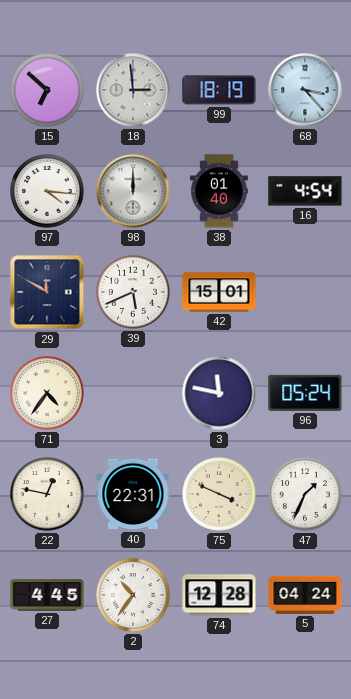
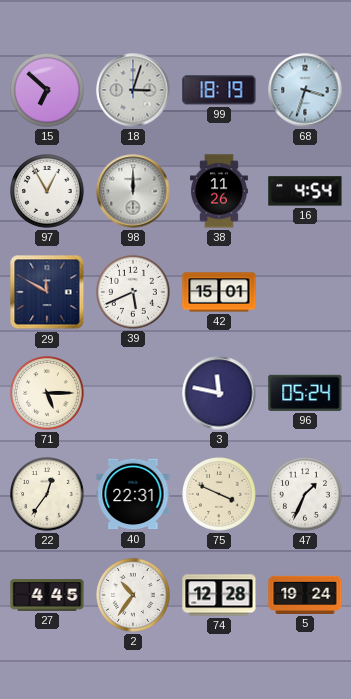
18: 2:59 -> 3:03 (133, 90)
68: 3:23 -> 3:33 (305, 90)
97: 4:16 -> 12:55 (48, 192)
38: 01:40 -> 11:26 (219, 191)
71: 4:36 -> 5:15 (48, 394)
22: 12:47 -> 12:36 (48, 495)
5: 04:24 -> 19:24 (305, 595)
